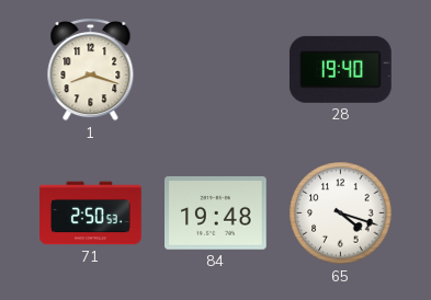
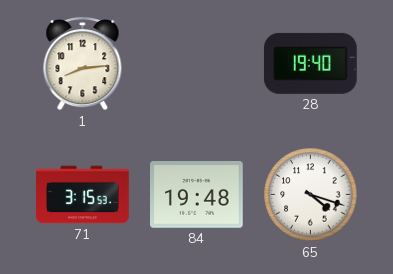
1: 8:18 -> 8:14 (83, 64)
71: 2:50 -> 3:15 (83, 195)
